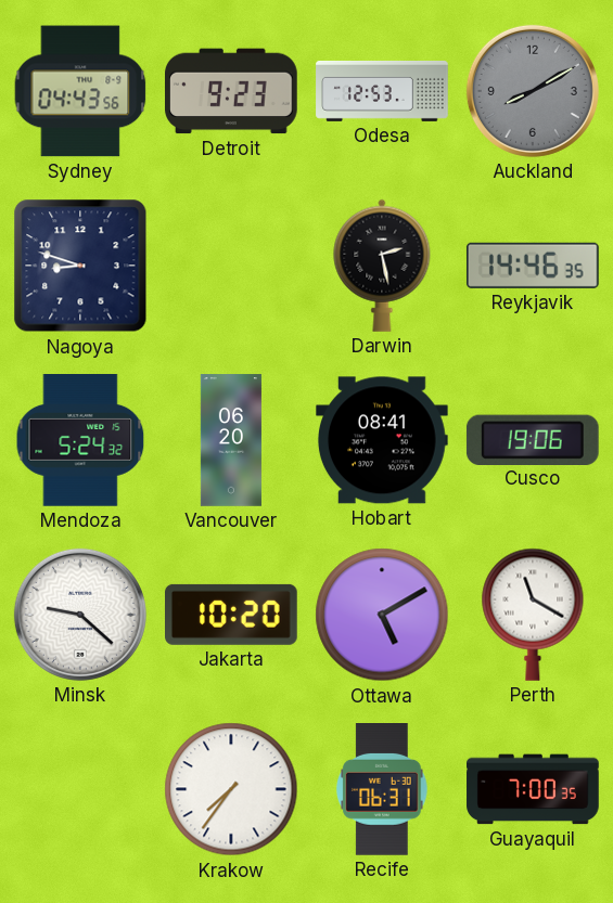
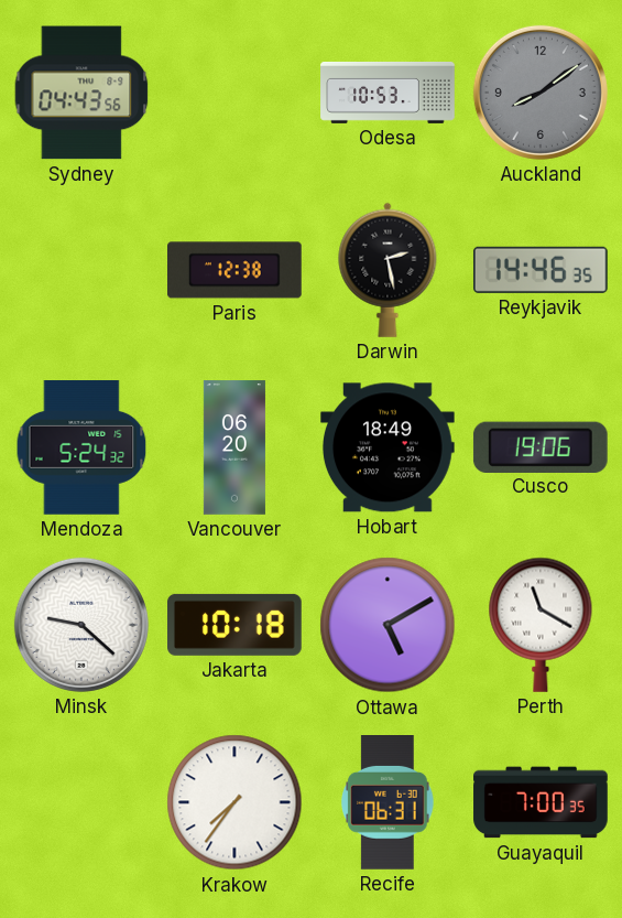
Detroit: 9:23 -> none (232, 91)
Odesa: 12:53 -> 10:53 (388, 93)
Auckland: 8:10 -> 8:09 (541, 93)
Nagoya: 8:48 -> none (80, 266)
Paris: none -> 12:38 (236, 270)
Hobart: 08:41 -> 18:49 (389, 447)
Jakarta: 10:20 -> 10:18 (236, 625)
